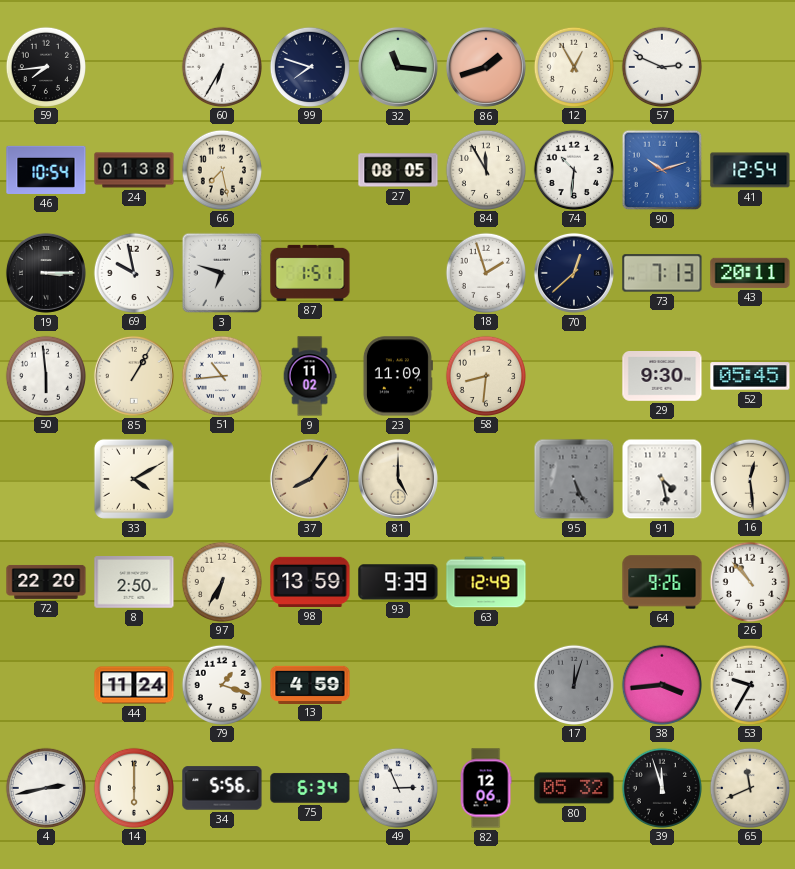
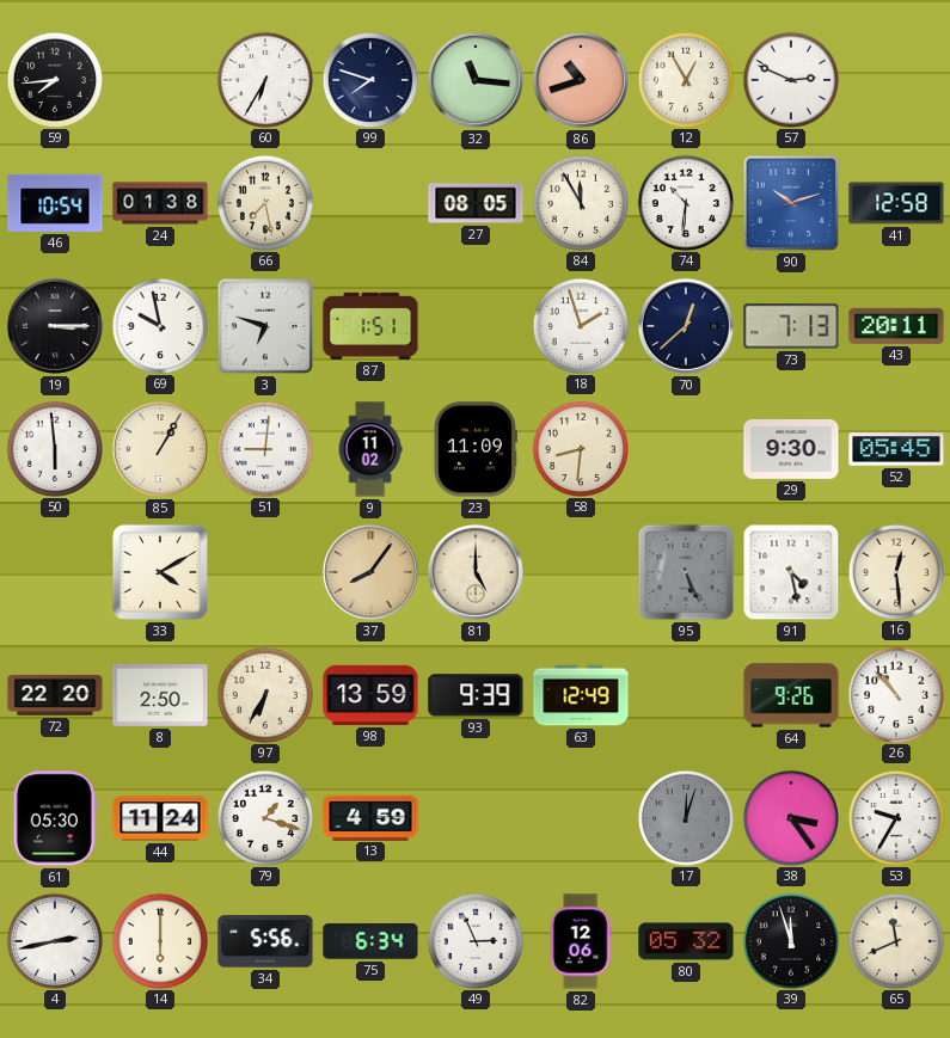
86: 1:42 -> 10:42 (581, 80)
41: 12:54 -> 12:58 (896, 203)
51: 10:44 -> 9:01 (264, 448)
61: none -> 05:30 (55, 818)
38: 3:44 -> 3:24 (790, 817)
